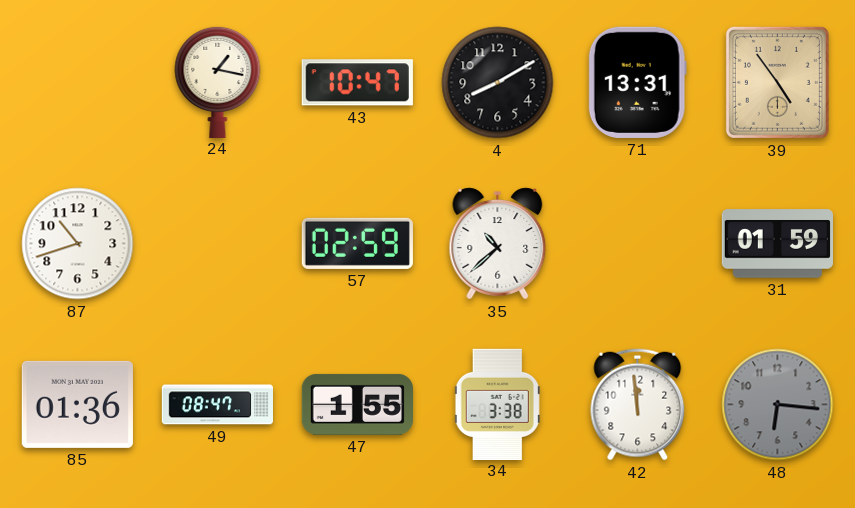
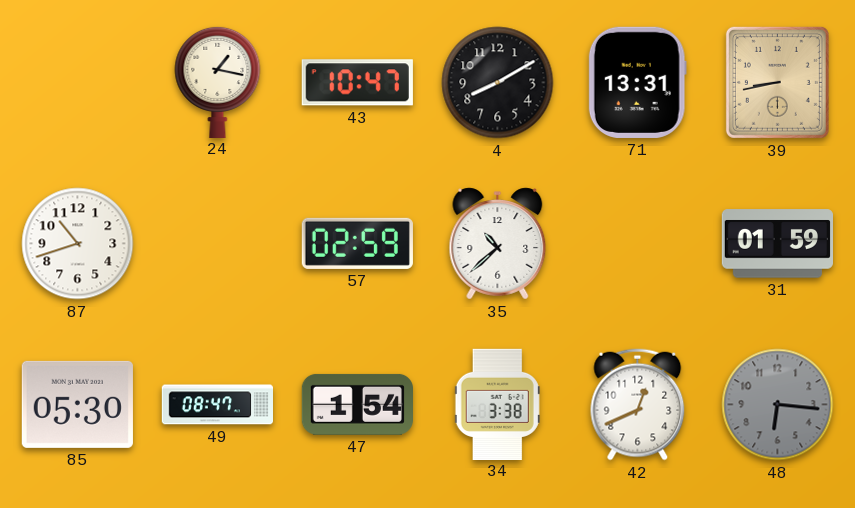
39: 4:54 -> 8:43 (777, 82)
85: 01:36 -> 05:30 (77, 404)
47: 1:55 -> 1:54 (357, 404)
42: 11:59 -> 12:41 (638, 405)
